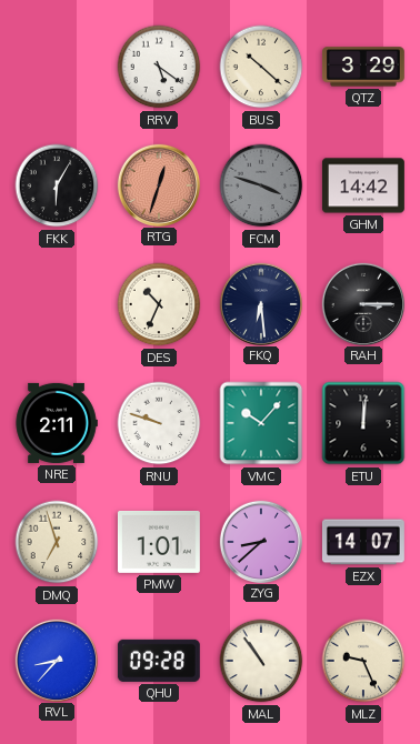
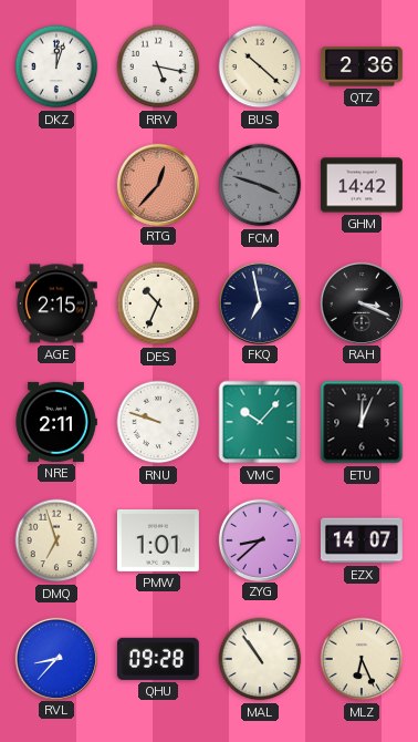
DKZ: none -> 12:03 (56, 66)
RRV: 5:21 -> 5:17 (158, 66)
QTZ: 3:29 -> 2:36 (362, 66)
FKK: 6:05 -> none (57, 185)
RTG: 12:33 -> 12:37 (157, 184)
AGE: none -> 2:15 (56, 303)
FKQ: 6:29 -> 6:58 (259, 302)
RAH: 3:15 -> 3:19 (360, 302)
ETU: 12:01 -> 12:04 (362, 422)
MLZ: 9:26 -> 6:26 (362, 659)
